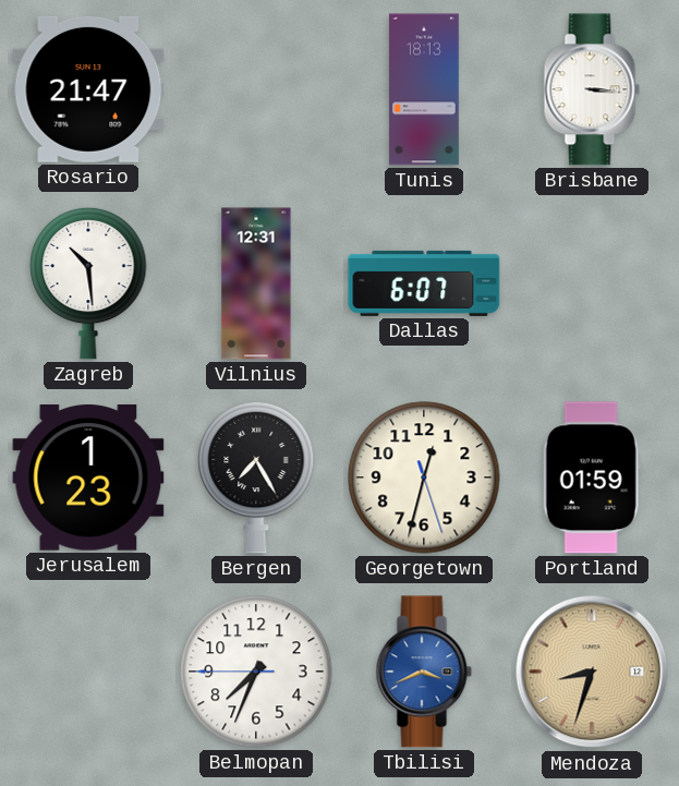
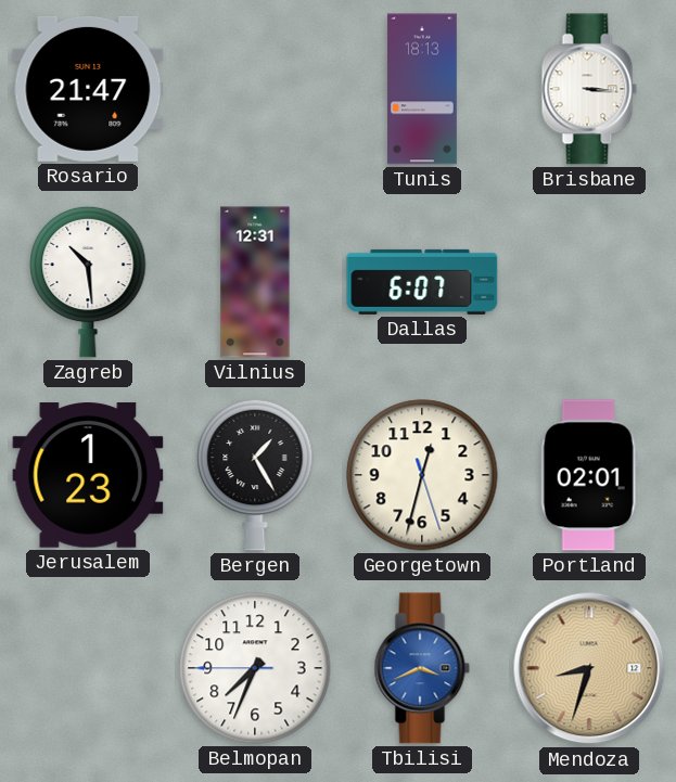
Bergen: 7:25 -> 1:25 (255, 475)
Portland: 01:59 -> 02:01 (589, 475)
